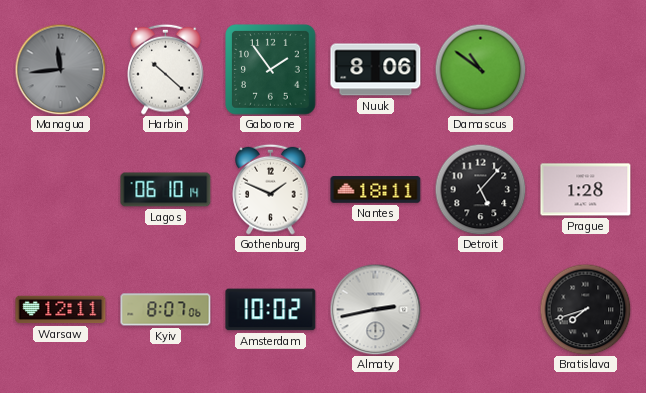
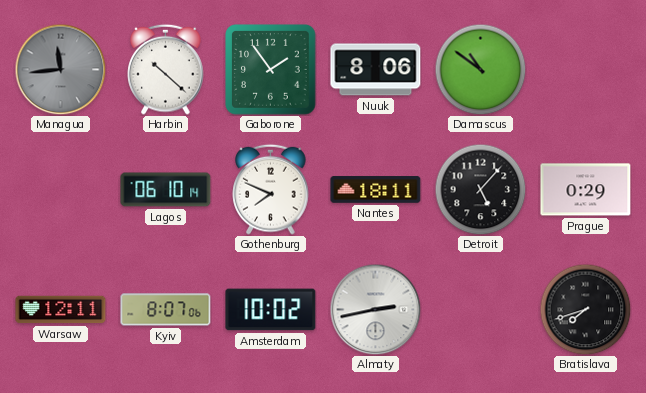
Gothenburg: 1:49 -> 7:49 (271, 189)
Prague: 1:28 -> 0:29 (586, 190)
